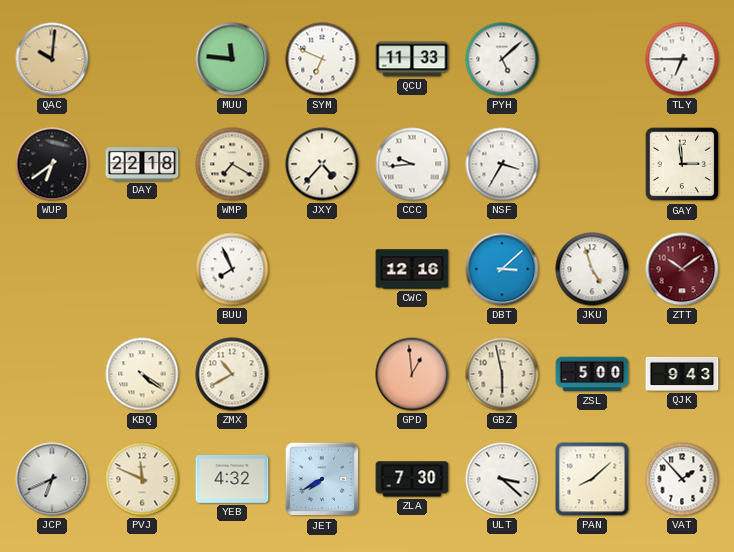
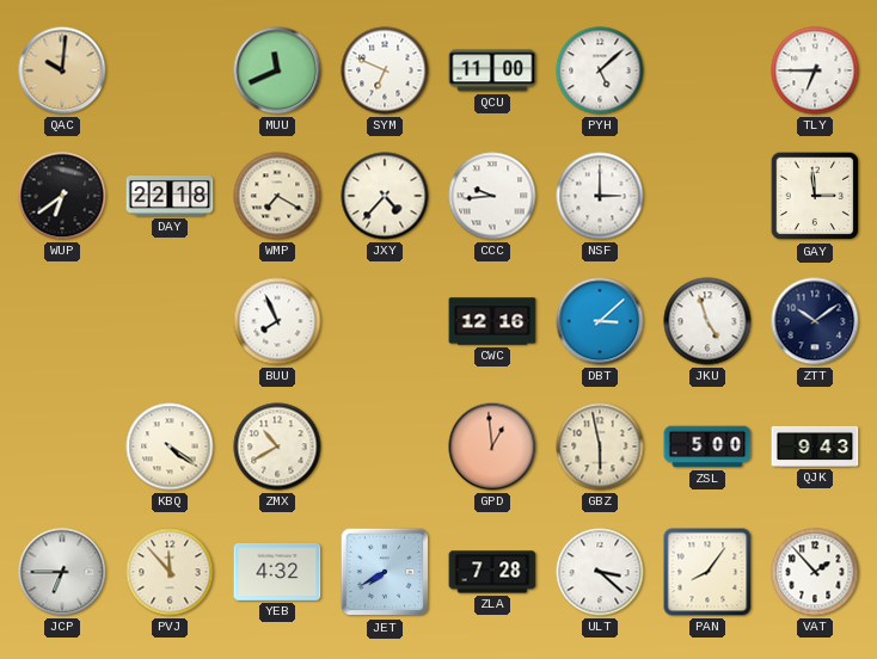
MUU: 11:46 -> 11:41 (277, 70)
QCU: 11:33 -> 11:00 (492, 70)
NSF: 3:35 -> 3:00 (600, 196)
ZTT dial: burgundy -> navy (815, 321)
JCP: 6:41 -> 6:45 (62, 572)
PVJ: 11:49 -> 11:53 (170, 572)
ZLA: 7:30 -> 7:28 (492, 572)
PAN: 8:08 -> 8:06 (707, 572)
